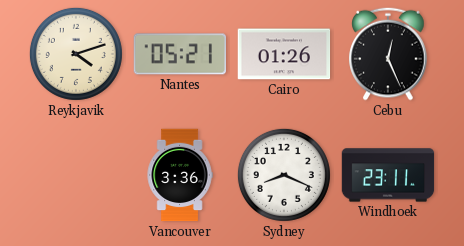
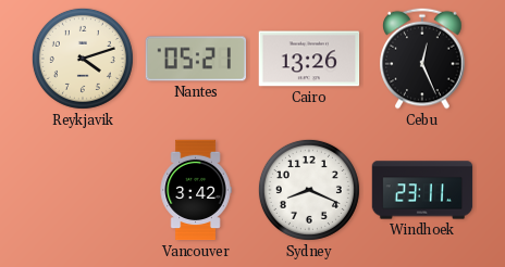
Cairo: 01:26 -> 13:26 (309, 59)
Vancouver: 3:36 -> 3:42 (196, 190)
